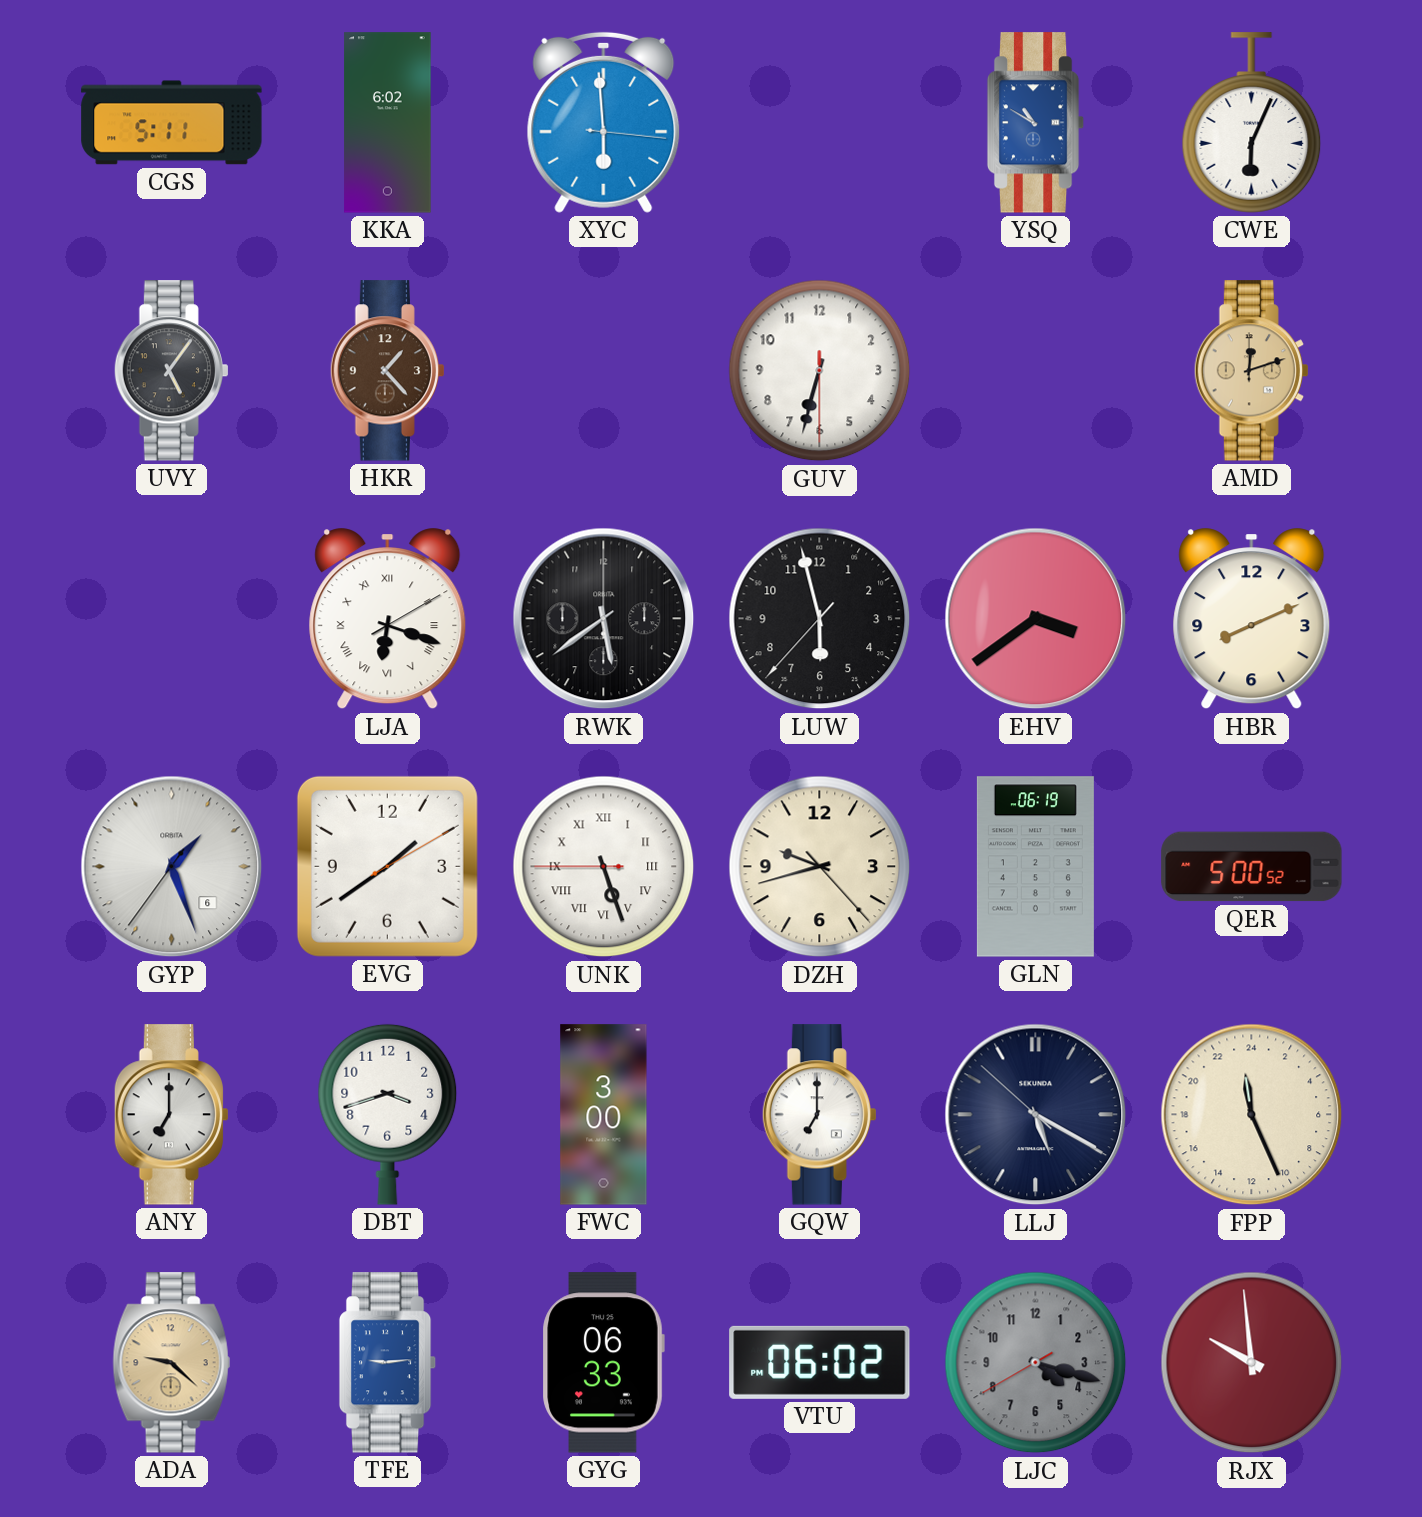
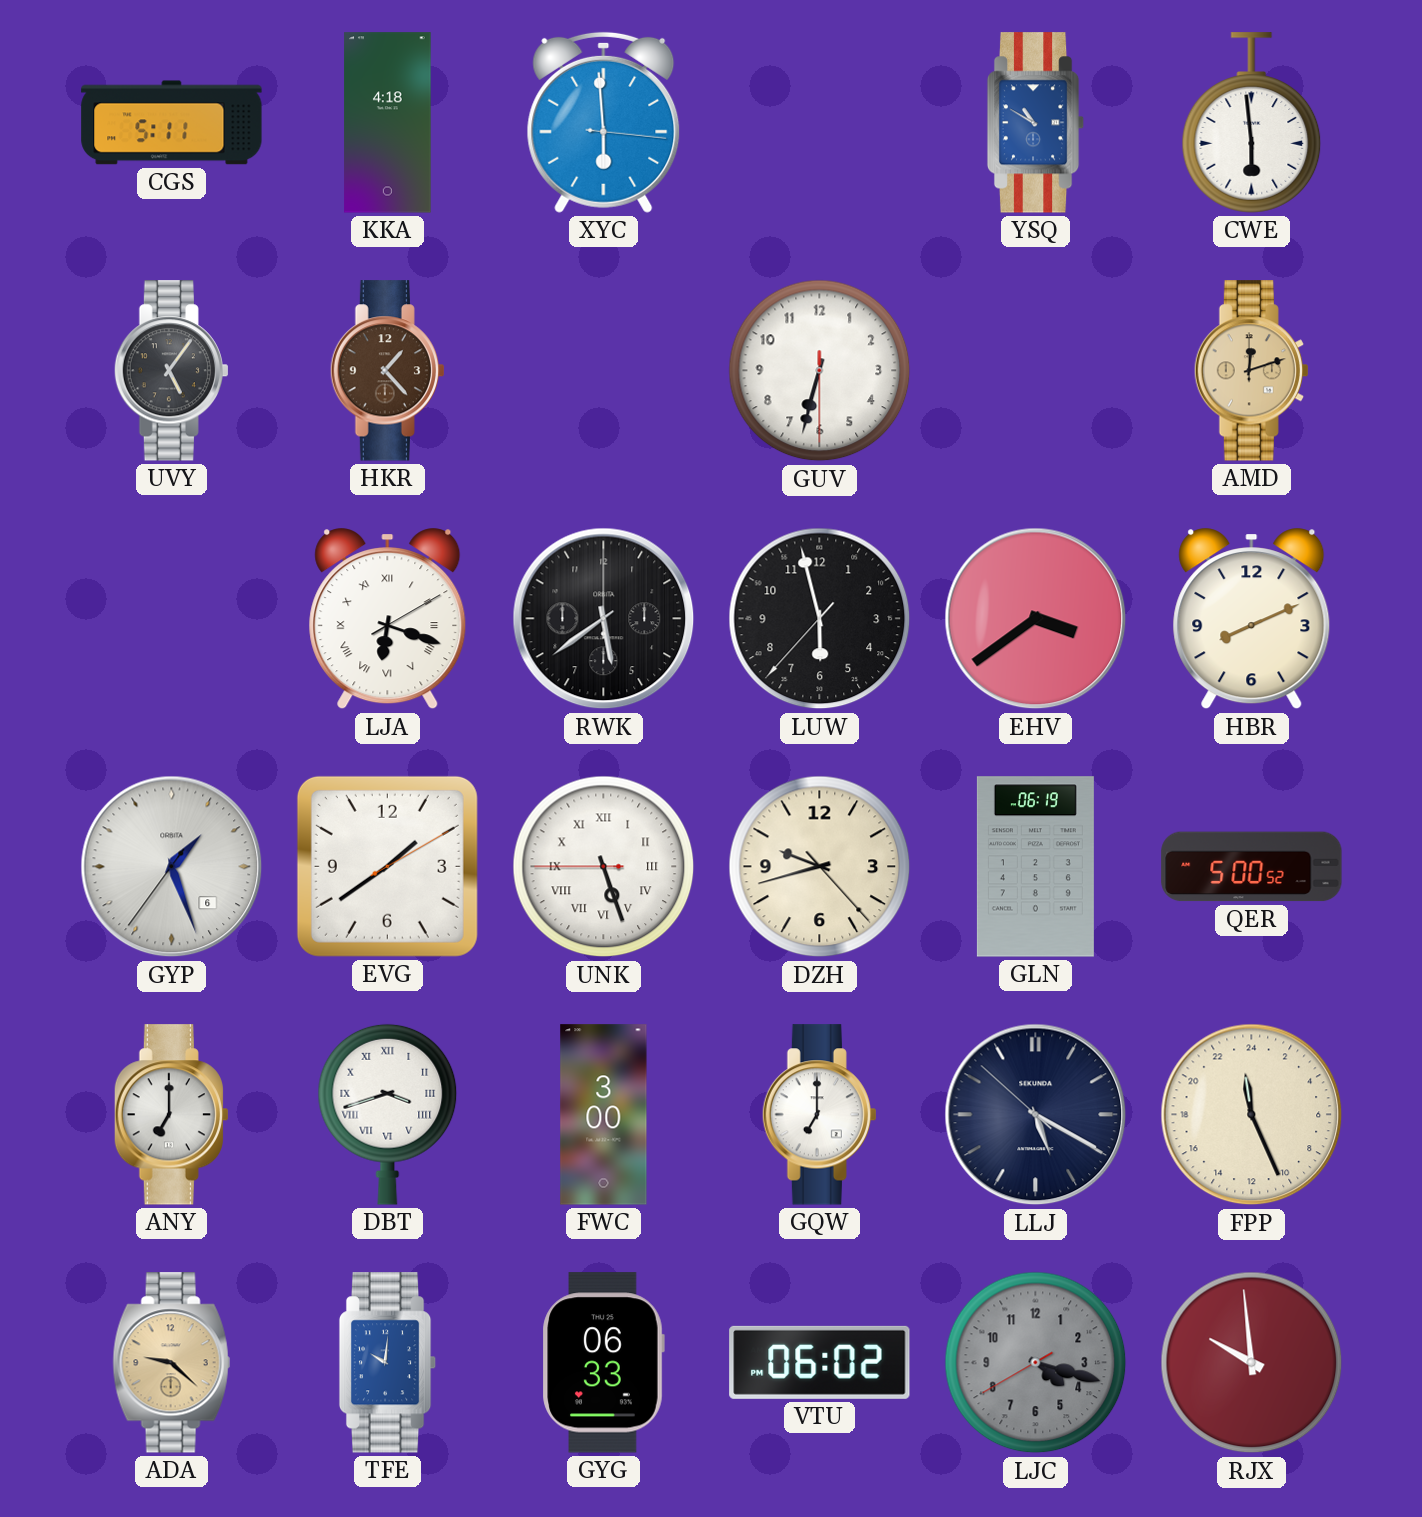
KKA: 6:02 -> 4:18 (388, 123)
CWE: 6:04 -> 5:59 (1252, 123)
DBT numerals: Arabic -> Roman (388, 1114)
TFE: 9:14 -> 10:01 (388, 1363)
